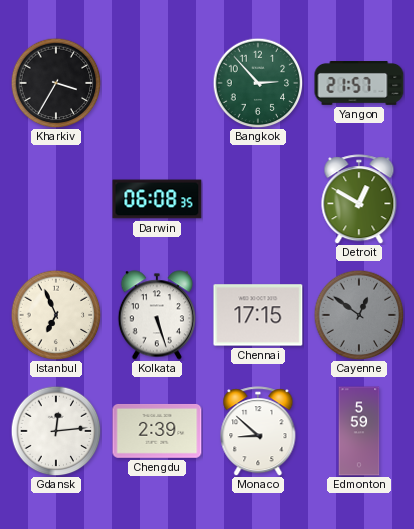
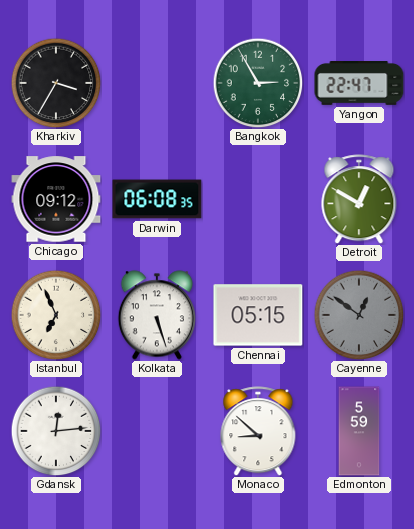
Bangkok: 2:53 -> 2:55 (258, 83)
Yangon: 21:57 -> 22:47 (359, 84)
Chicago: none -> 09:12 (56, 199)
Chennai: 17:15 -> 05:15 (258, 315)
Chengdu: 2:39 -> none (157, 431)
